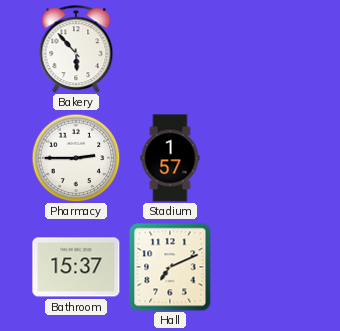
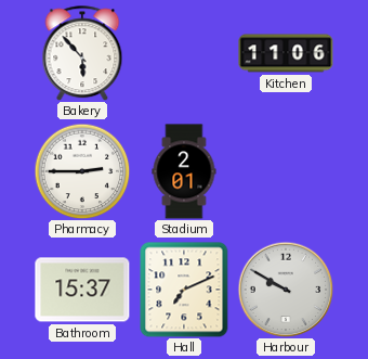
Kitchen: none -> 11:06 (286, 53)
Stadium: 1:57 -> 2:01 (184, 171)
Harbour: none -> 9:50 (286, 290)
